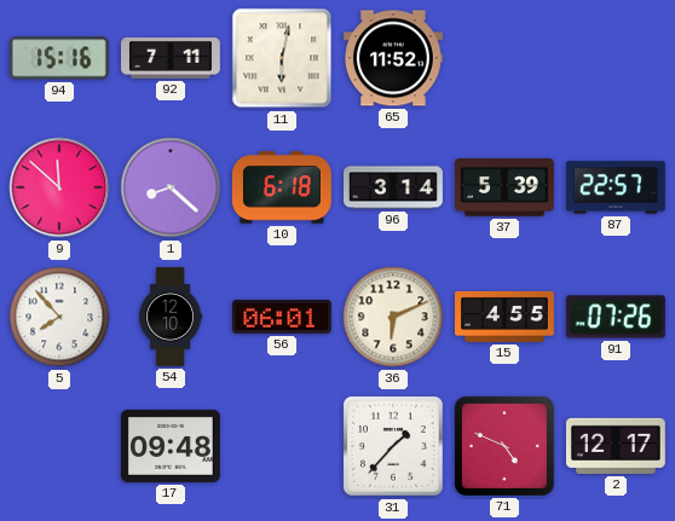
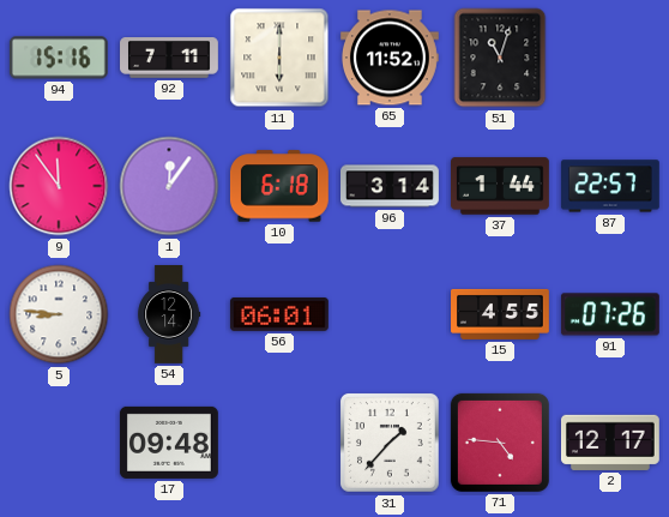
11: 6:02 -> 6:00 (279, 58)
51: none -> 11:03 (500, 58)
9: 11:52 -> 11:54 (59, 186)
1: 8:22 -> 12:06 (169, 186)
37: 5:39 -> 1:44 (501, 186)
5: 7:53 -> 8:46 (59, 314)
54: 12:10 -> 12:14 (169, 315)
36: 6:11 -> none (393, 317)
71: 4:49 -> 4:46 (500, 443)
